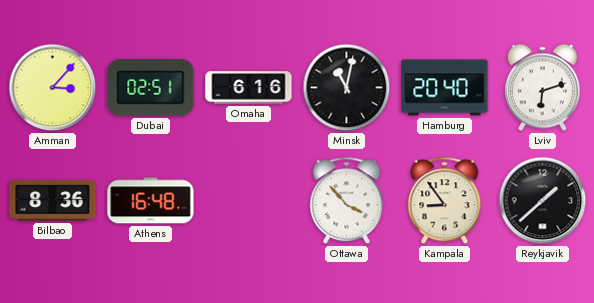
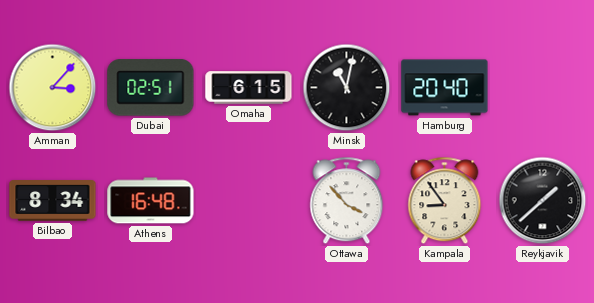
Omaha: 6:16 -> 6:15 (249, 88)
Lviv: 6:12 -> none (542, 88)
Bilbao: 8:36 -> 8:34 (53, 201)
